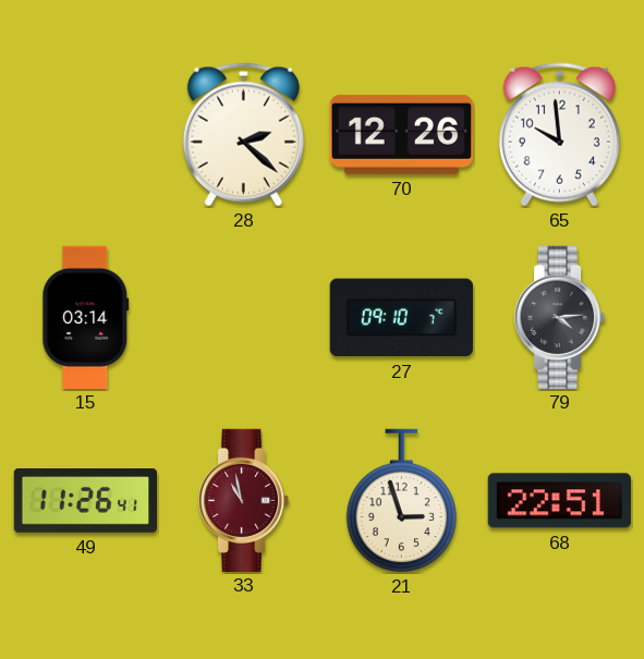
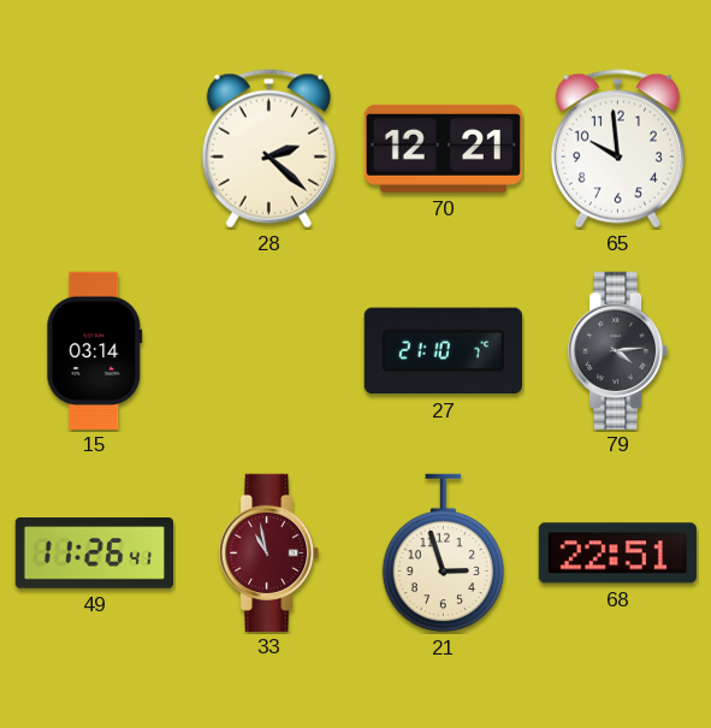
70: 12:26 -> 12:21 (443, 148)
27: 09:10 -> 21:10 (443, 351)
